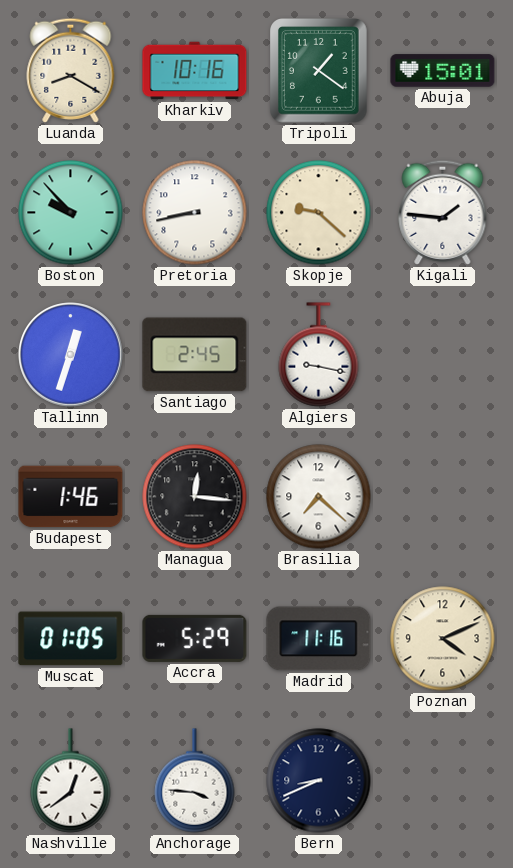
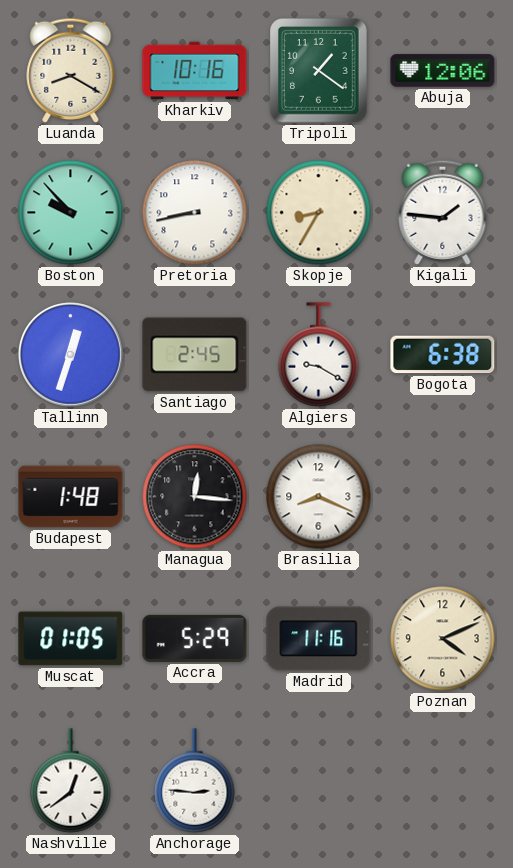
Abuja: 15:01 -> 12:06 (443, 71)
Skopje: 9:22 -> 8:35 (319, 213)
Algiers: 9:17 -> 9:20 (319, 355)
Bogota: none -> 6:38 (443, 355)
Budapest: 1:46 -> 1:48 (71, 497)
Brasilia: 7:22 -> 8:19 (319, 497)
Anchorage: 3:46 -> 2:46 (195, 781)
Bern: 8:41 -> none (319, 781)
